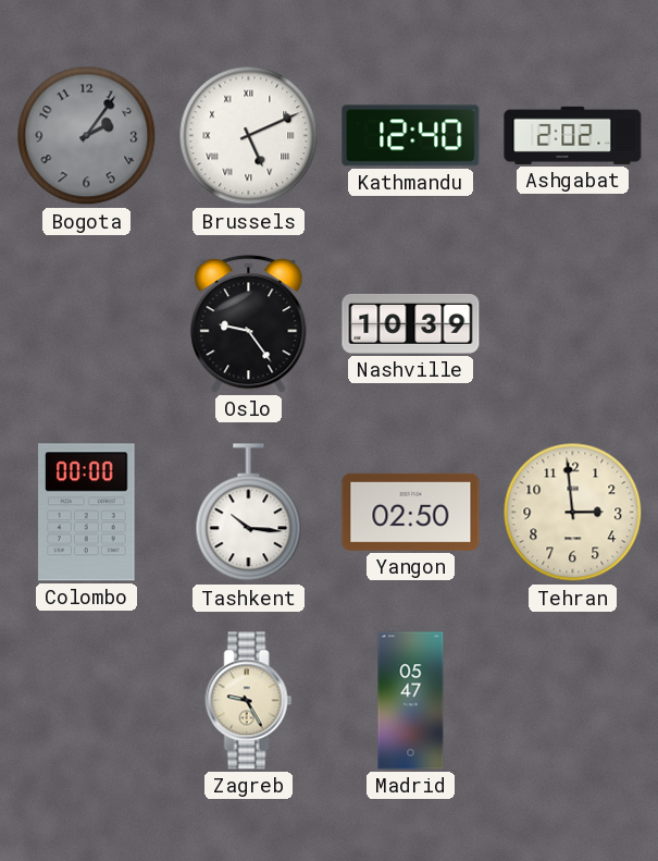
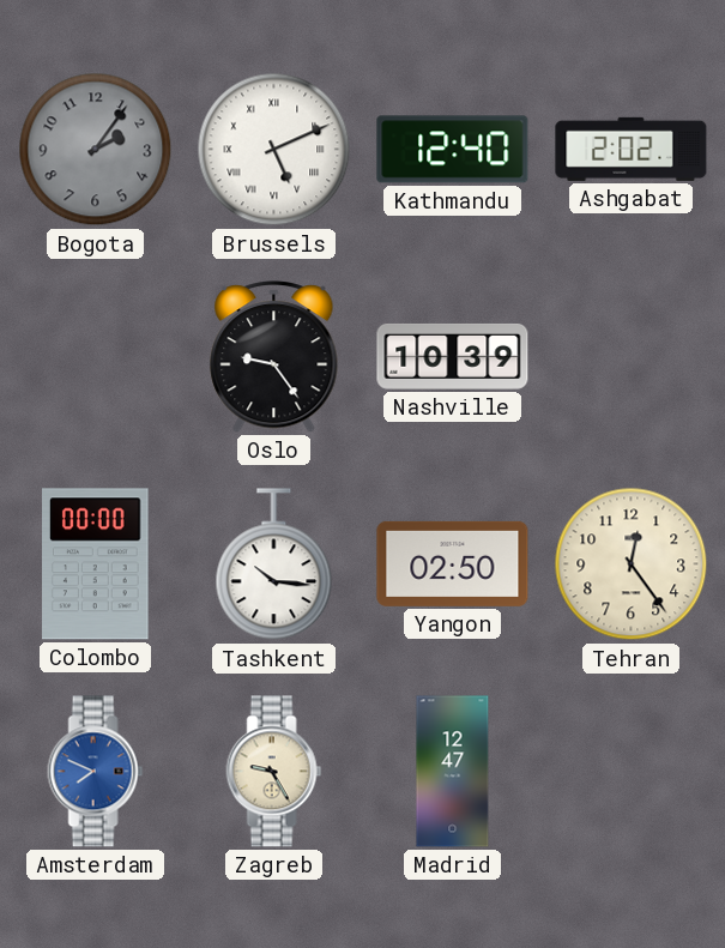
Tehran: 2:59 -> 12:24 (632, 564)
Amsterdam: none -> 7:49 (96, 772)
Madrid: 05:47 -> 12:47 (453, 772)
